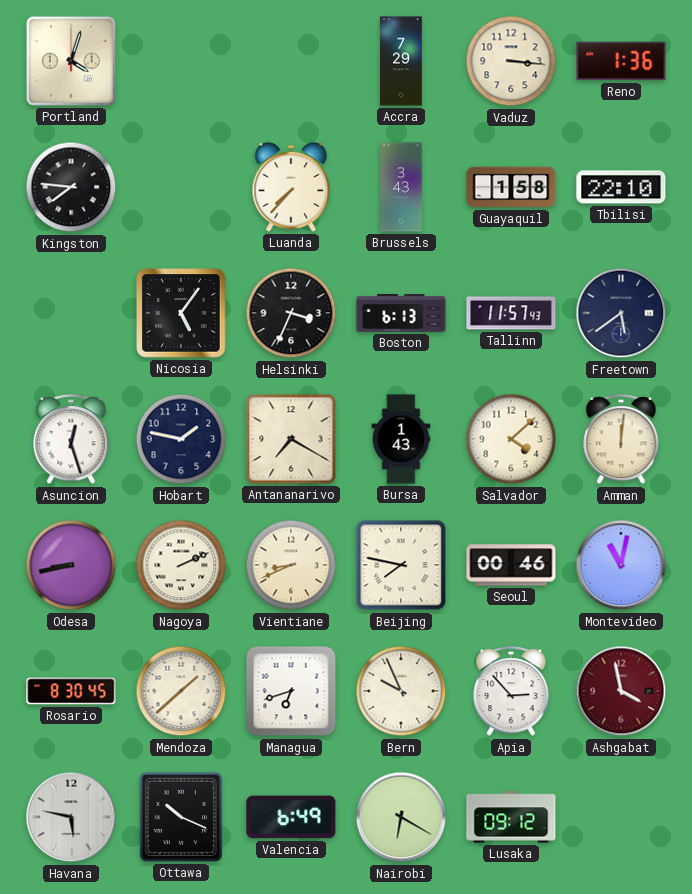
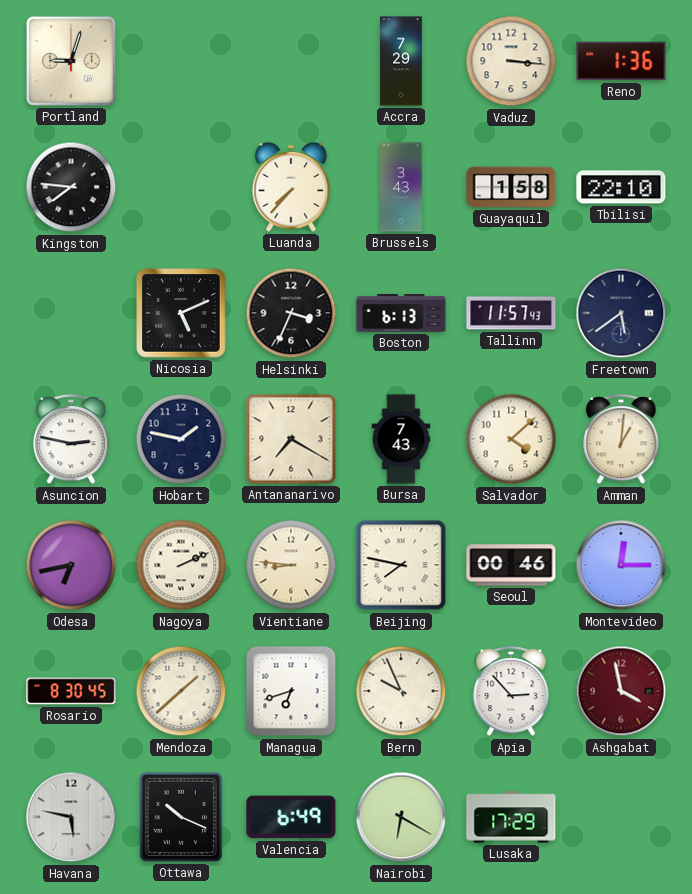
Portland: 4:03 -> 9:03 (71, 61)
Nicosia: 5:06 -> 5:11 (181, 313)
Asuncion: 12:27 -> 2:47 (71, 440)
Bursa: 1:43 -> 7:43 (401, 439)
Amman: 12:01 -> 1:01 (621, 440)
Odesa: 8:43 -> 6:43 (71, 565)
Vientiane: 8:41 -> 8:46 (291, 565)
Montevideo: 11:02 -> 12:15 (621, 565)
Lusaka: 09:12 -> 17:29 (511, 817)
